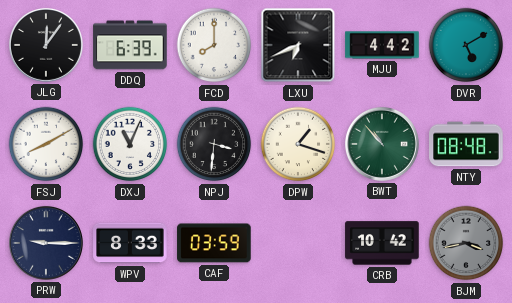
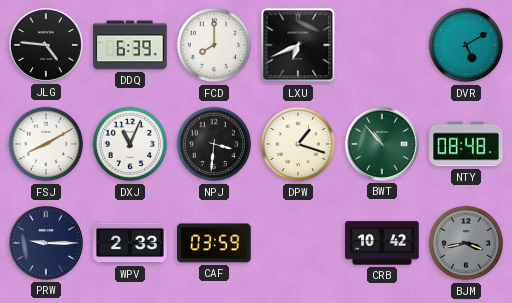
JLG: 12:06 -> 4:46 (46, 45)
MJU: 4:42 -> none (382, 45)
WPV: 8:33 -> 2:33 (130, 243)
